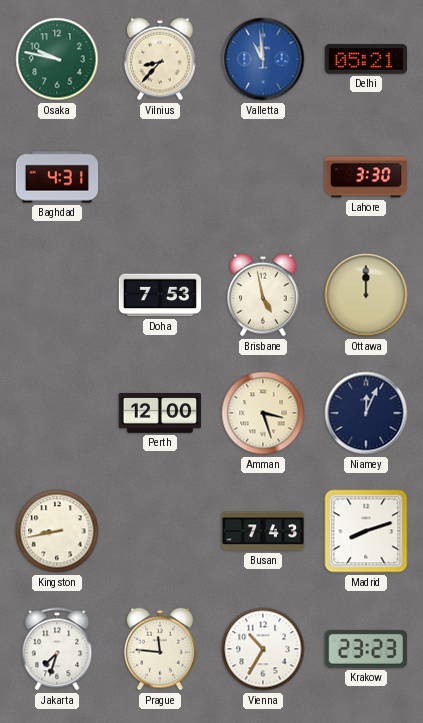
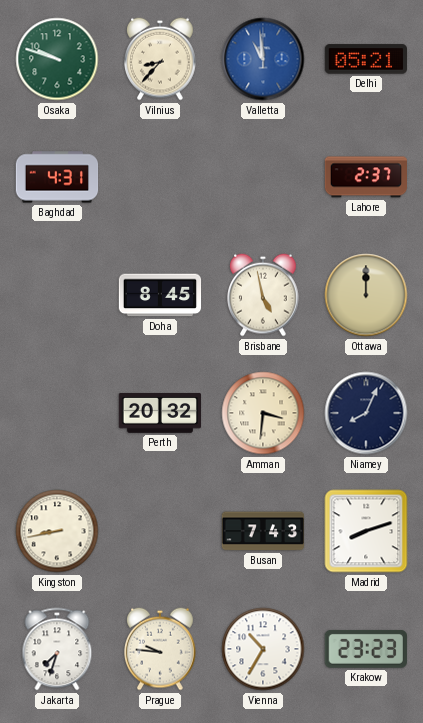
Osaka: 9:47 -> 9:48 (57, 59)
Lahore: 3:30 -> 2:37 (365, 177)
Doha: 7:53 -> 8:45 (160, 295)
Perth: 12:00 -> 20:32 (159, 414)
Amman: 3:27 -> 3:31 (263, 413)
Niamey: 12:04 -> 8:04 (366, 413)
Prague: 11:46 -> 9:46 (161, 649)
